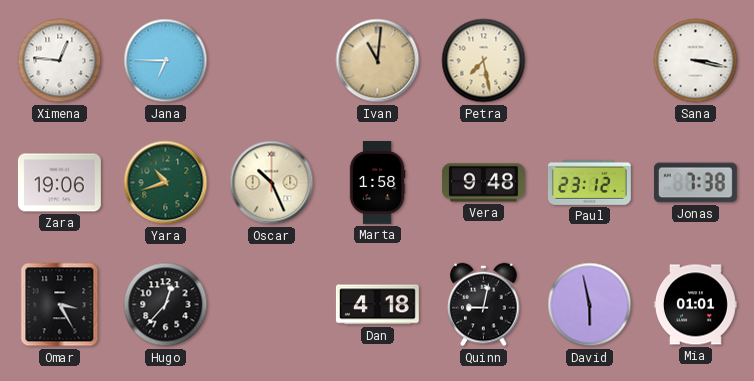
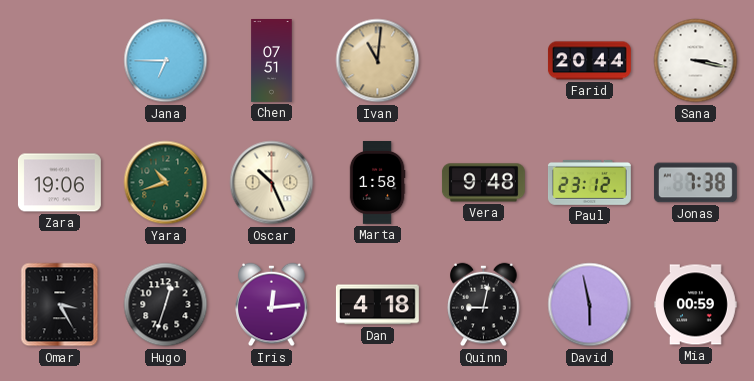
Ximena: 12:46 -> none (60, 61)
Chen: none -> 07:51 (272, 61)
Petra: 7:28 -> none (484, 61)
Farid: none -> 20:44 (589, 61)
Hugo: 12:37 -> 12:33 (166, 305)
Iris: none -> 12:14 (272, 305)
Mia: 01:01 -> 00:59 (695, 305)
